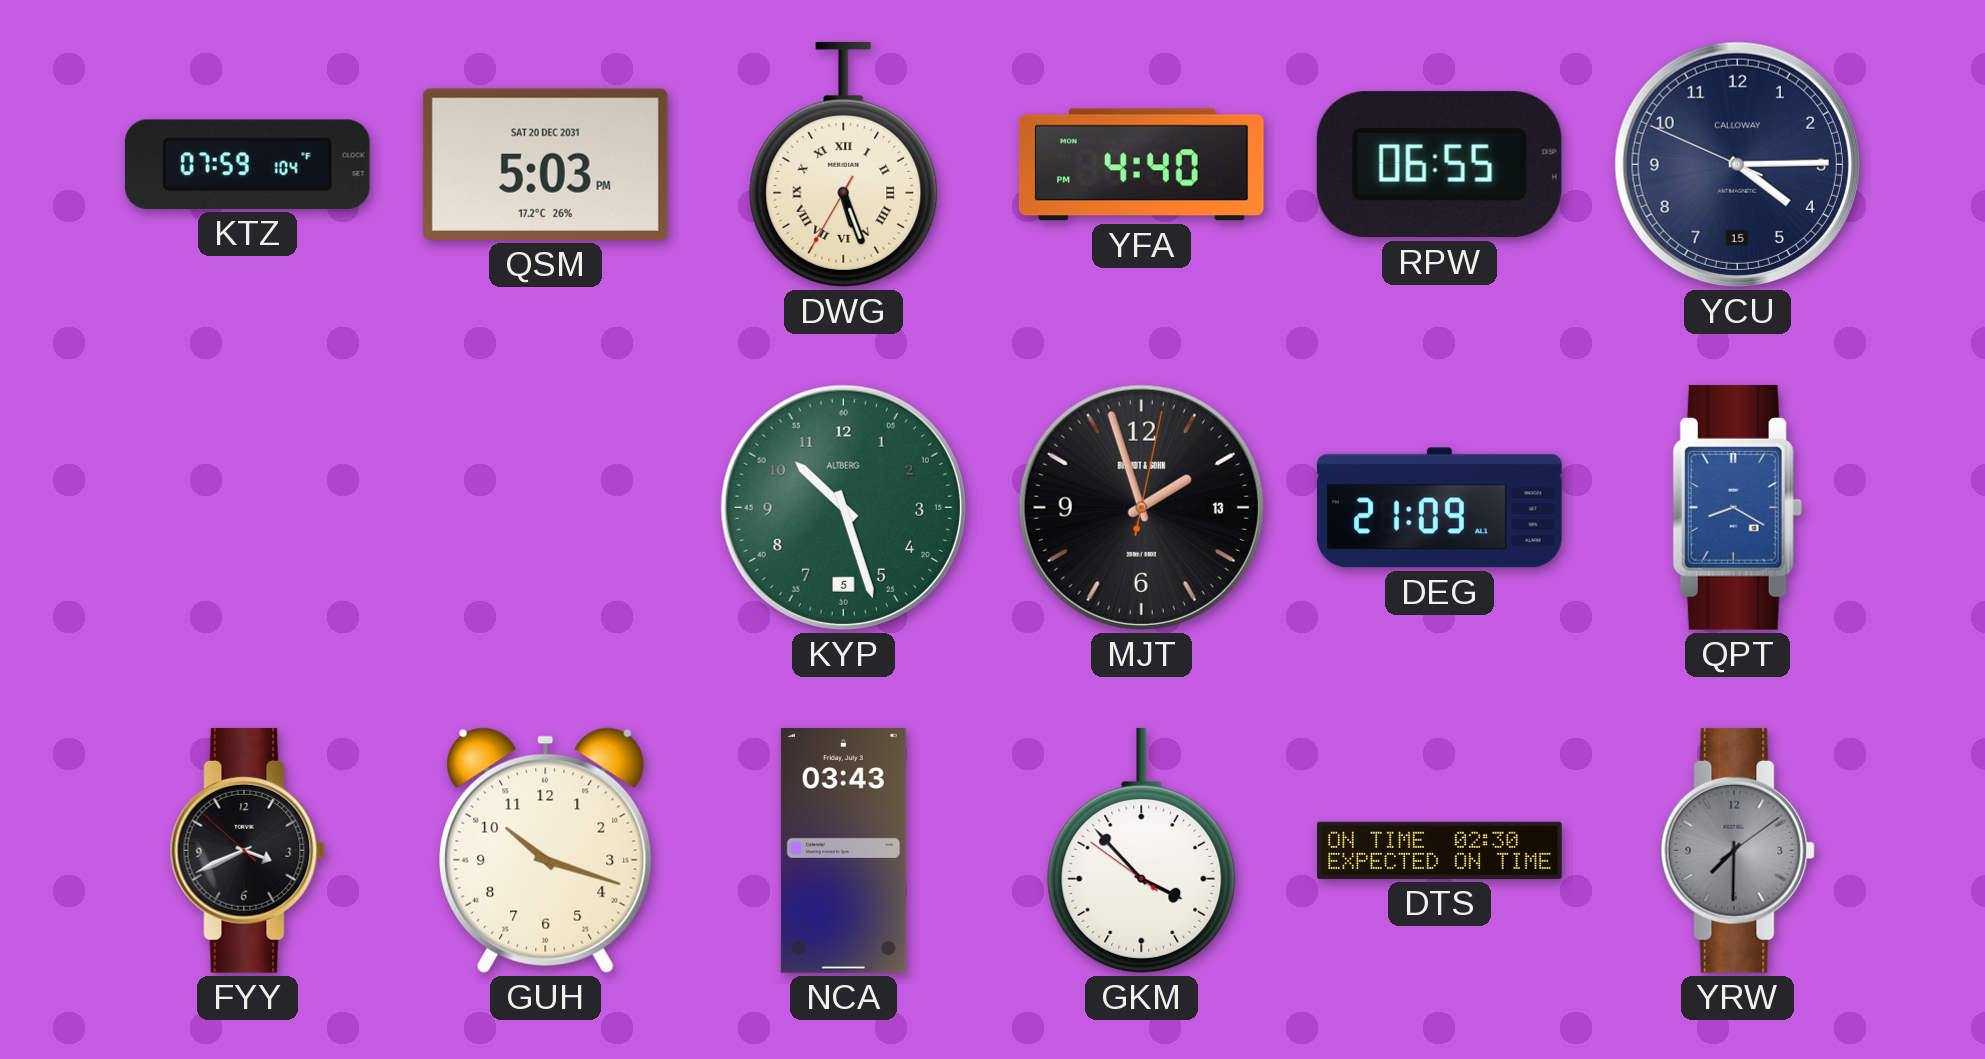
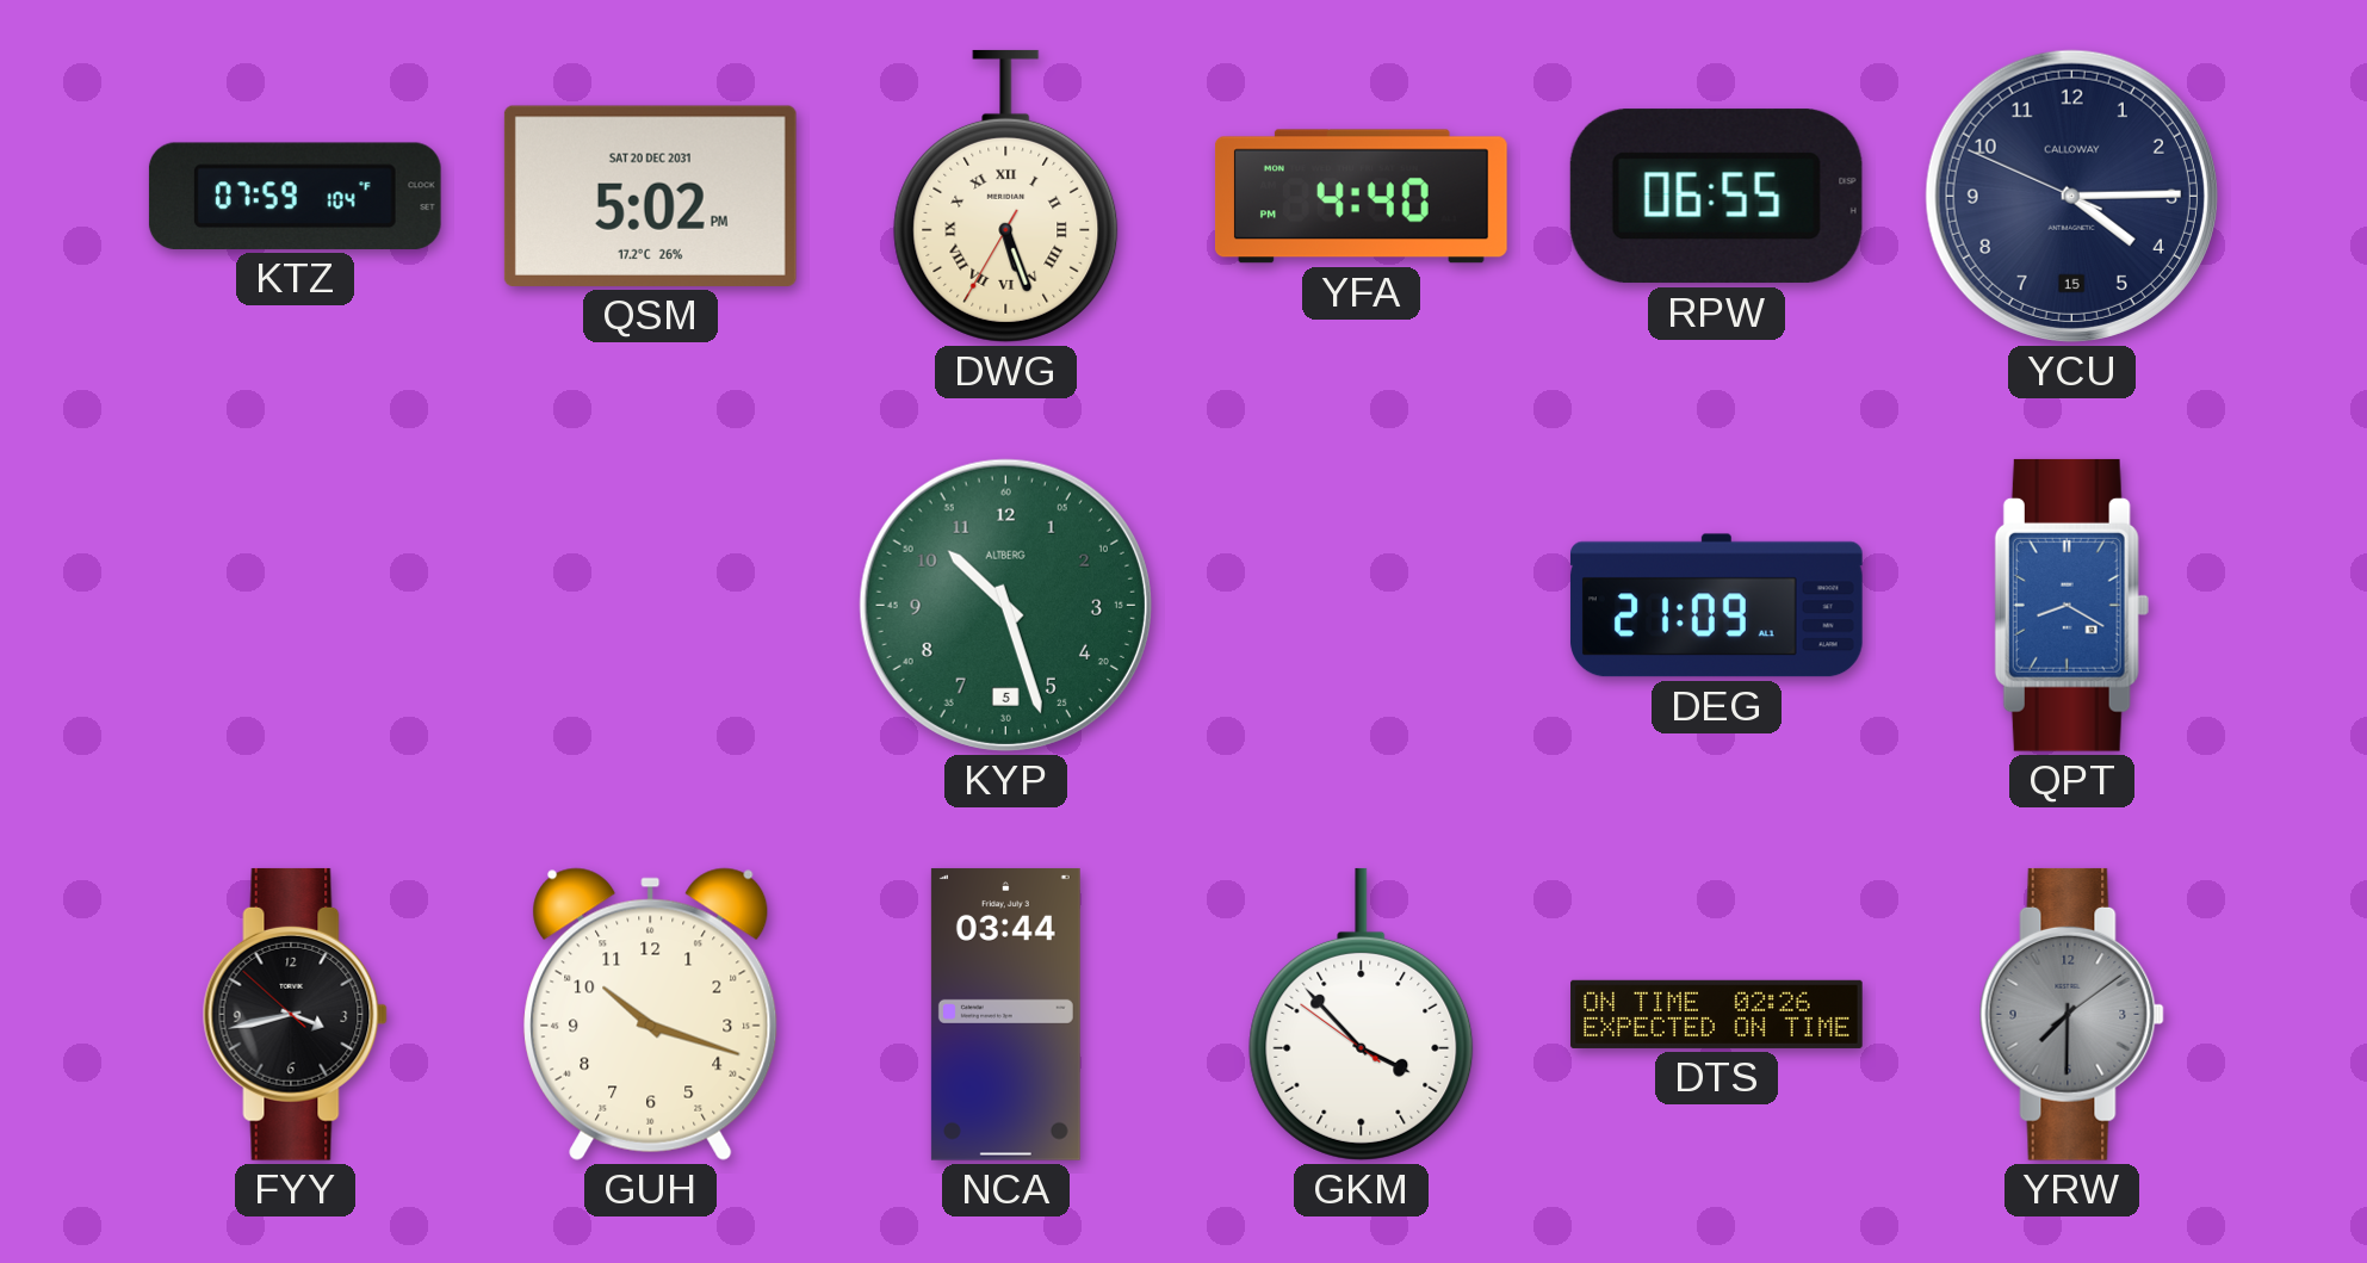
QSM: 5:03 -> 5:02 (650, 196)
MJT: 1:57 -> none (1141, 507)
FYY: 3:40 -> 3:42 (295, 1014)
NCA: 03:43 -> 03:44 (1005, 1014)
DTS: 02:30 -> 02:26 (1717, 1014)
